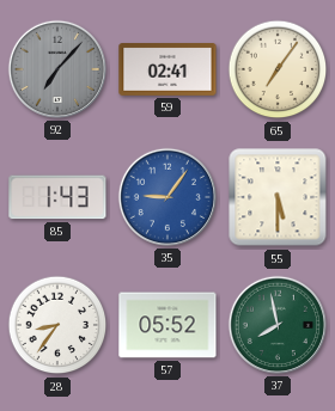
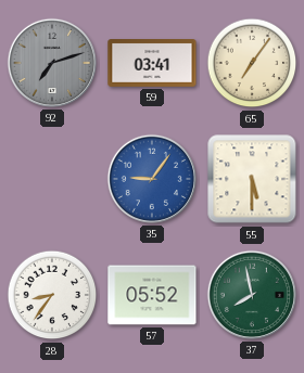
92: 7:07 -> 7:12 (52, 63)
59: 02:41 -> 03:41 (152, 64)
85: 1:43 -> none (57, 197)
